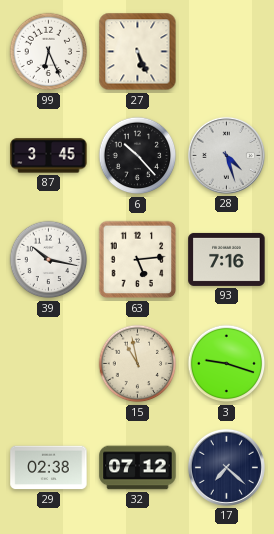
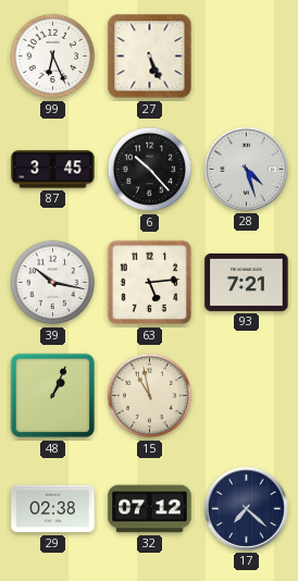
93: 7:16 -> 7:21 (247, 282)
48: none -> 1:04 (53, 396)
3: 9:18 -> none (227, 364)
